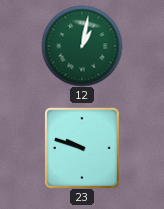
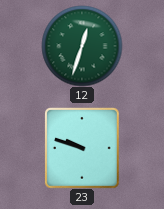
12: 1:02 -> 12:33 (82, 46)
